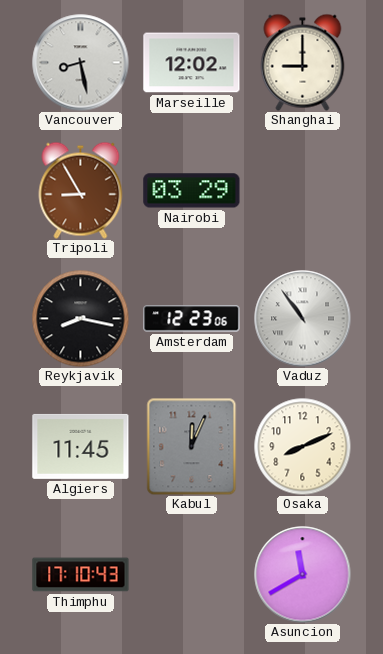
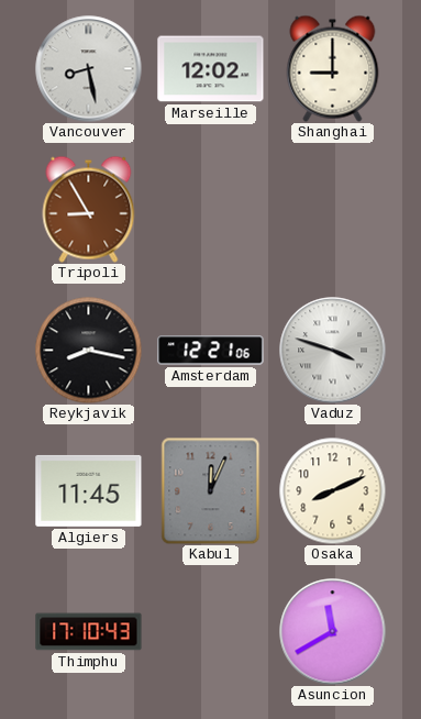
Nairobi: 03:29 -> none (192, 191)
Amsterdam: 12:23 -> 12:21 (211, 351)
Vaduz: 10:54 -> 3:48 (333, 351)
